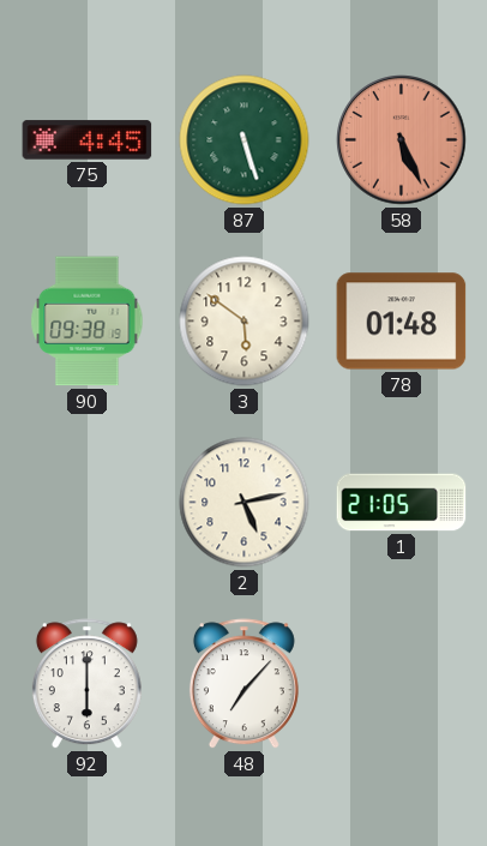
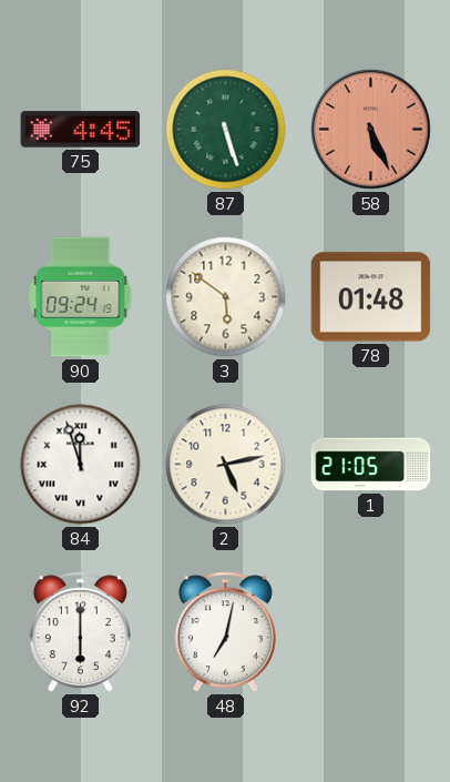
90: 09:38 -> 09:24 (81, 297)
84: none -> 11:57 (81, 465)
48: 7:07 -> 7:02 (225, 632)
